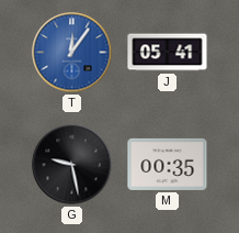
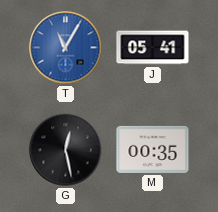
T: 12:06 -> 11:05 (66, 48)
G: 9:28 -> 12:28 (66, 150)
